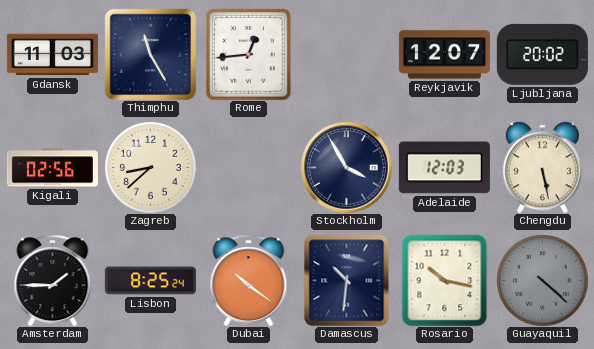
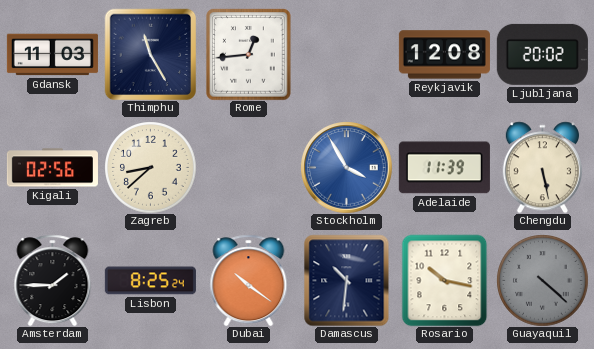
Reykjavik: 12:07 -> 12:08 (444, 55)
Stockholm dial: navy -> blue (347, 168)
Adelaide: 12:03 -> 11:39 (444, 168)
